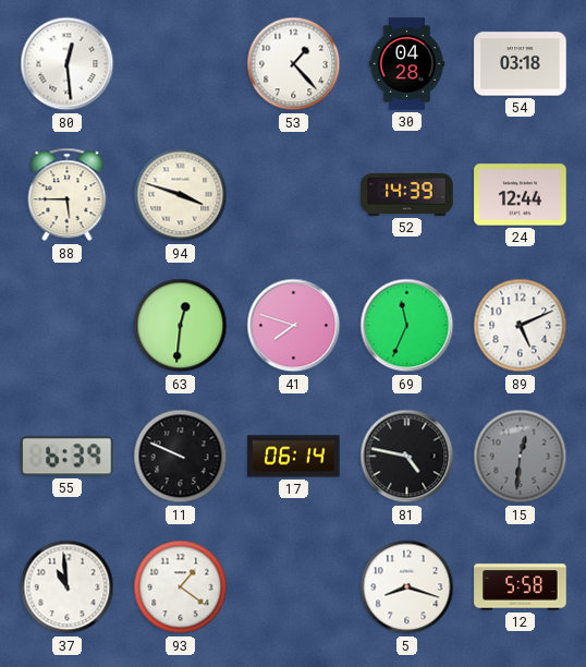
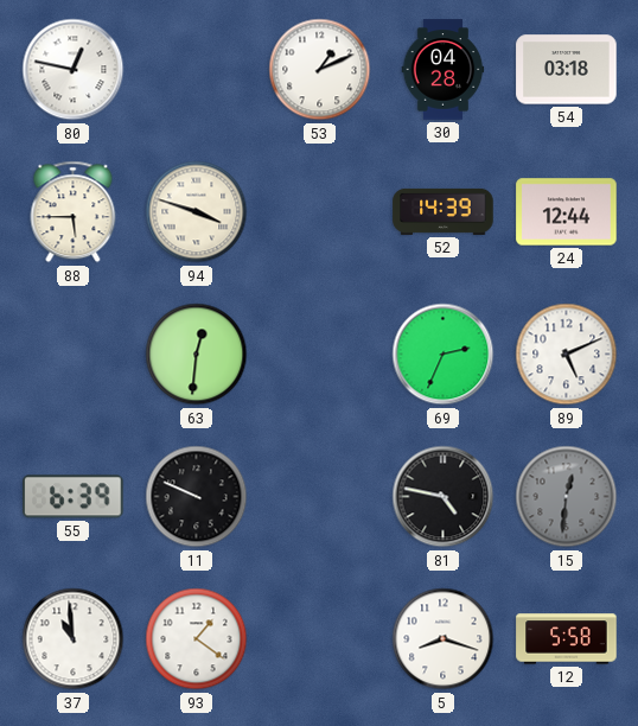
80: 12:29 -> 12:47 (74, 70)
53: 1:23 -> 1:11 (320, 70)
41: 7:48 -> none (294, 326)
69: 11:34 -> 2:34 (444, 355)
17: 06:14 -> none (294, 457)
